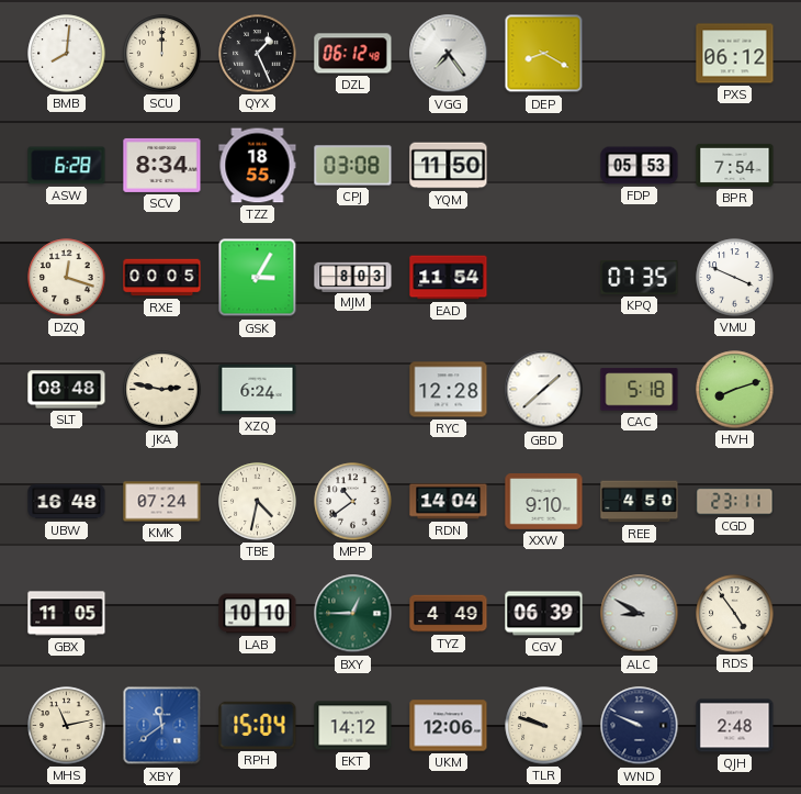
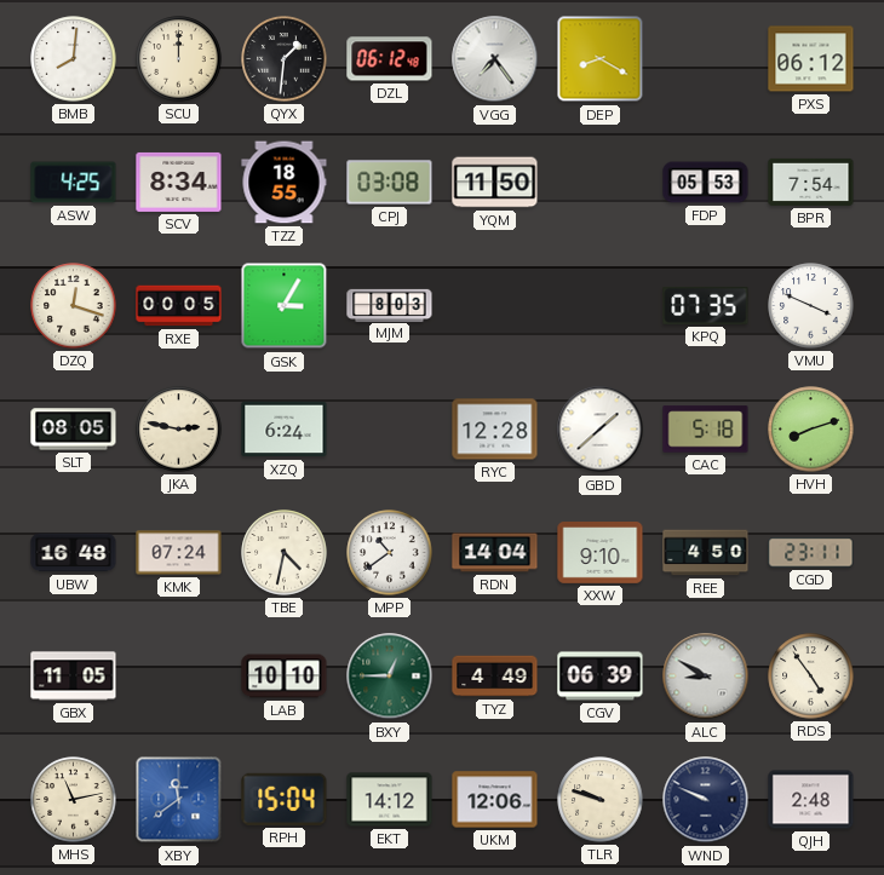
QYX: 1:26 -> 1:31 (285, 59)
ASW: 6:28 -> 4:25 (74, 183)
EAD: 11:54 -> none (449, 278)
SLT: 08:48 -> 08:05 (74, 430)
